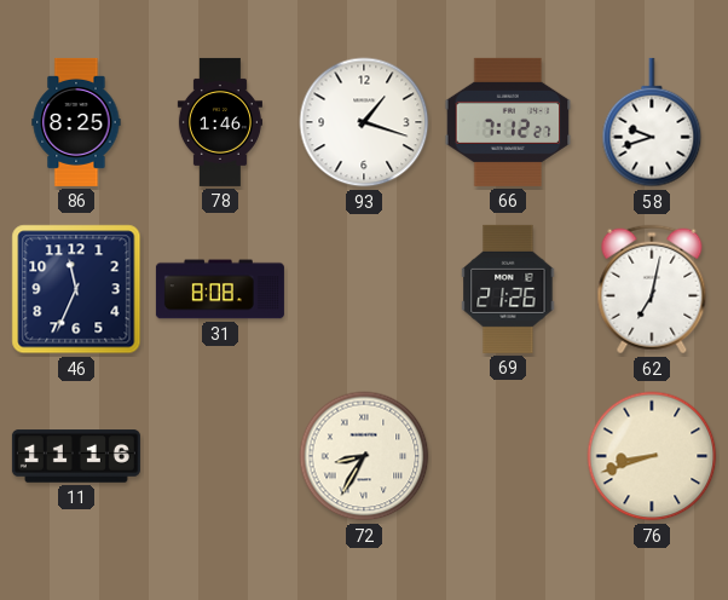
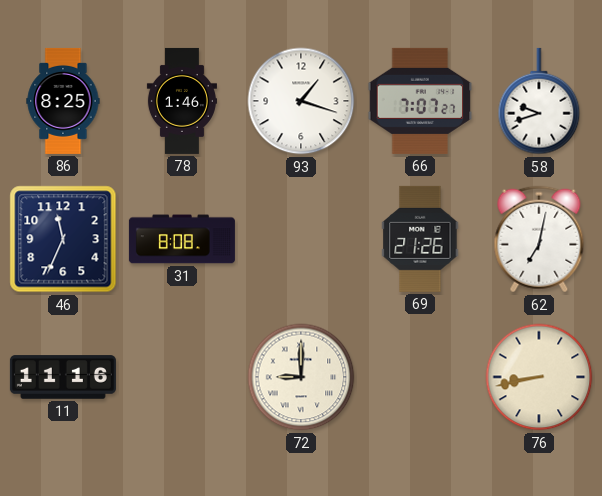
66: 7:12 -> 7:07 (420, 101)
72: 8:35 -> 9:00 (301, 377)
76: 8:42 -> 8:43 (539, 377)
